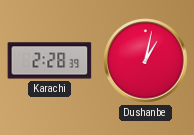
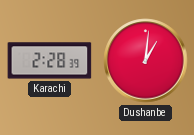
Dushanbe: 1:02 -> 1:01 (146, 61)
